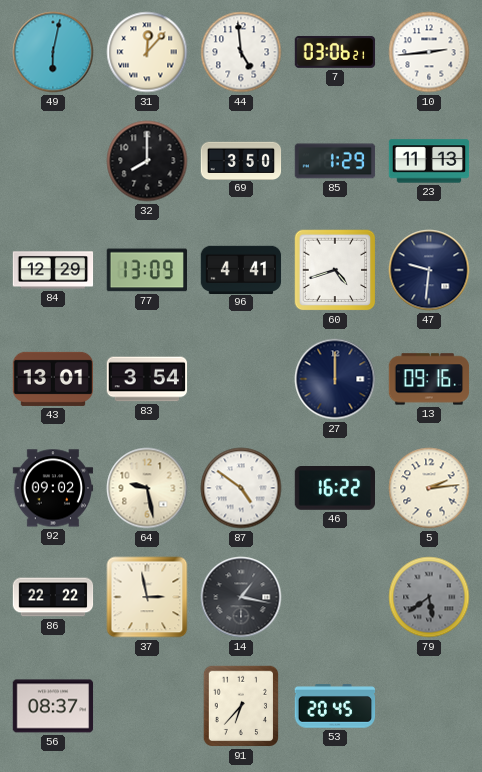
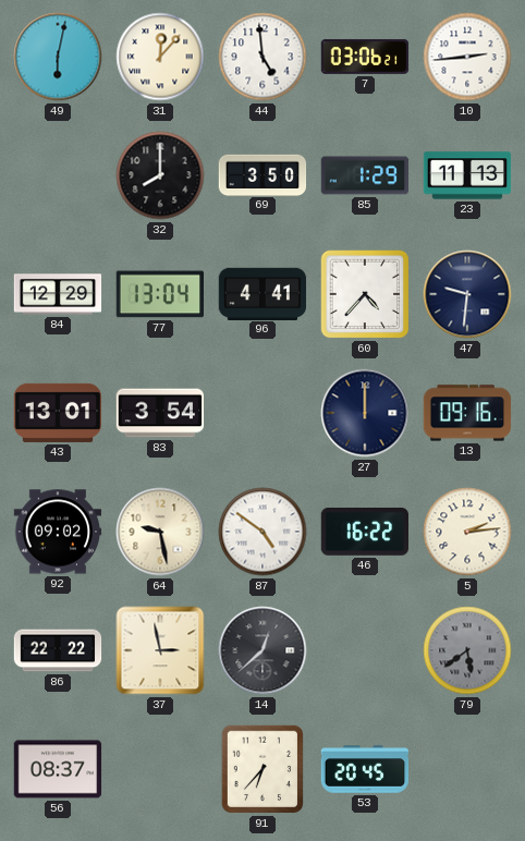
77: 13:09 -> 13:04 (159, 294)
60: 4:42 -> 4:37 (365, 294)
14: 1:17 -> 12:38 (262, 650)
